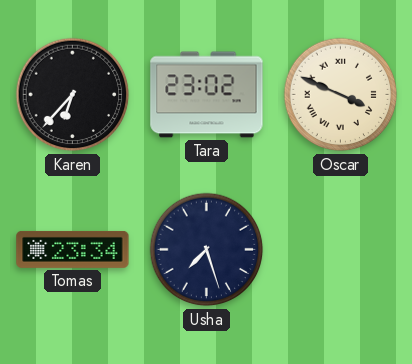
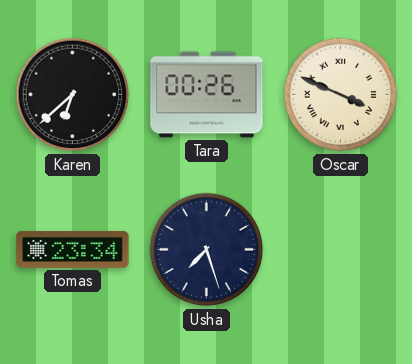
Karen: 6:37 -> 6:38 (73, 95)
Tara: 23:02 -> 00:26 (207, 95)
